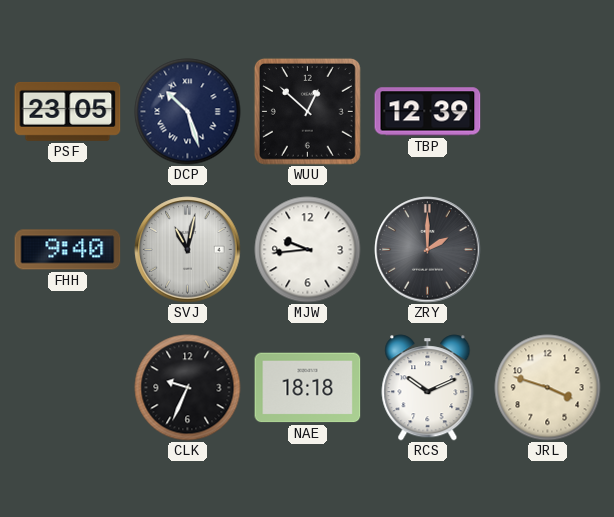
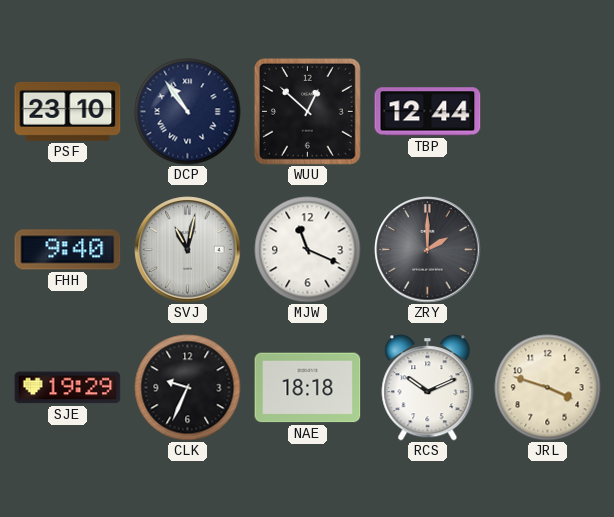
PSF: 23:05 -> 23:10 (68, 111)
DCP: 10:27 -> 10:54 (188, 112)
TBP: 12:39 -> 12:44 (428, 112)
MJW: 9:44 -> 11:19 (308, 250)
SJE: none -> 19:29 (68, 388)
